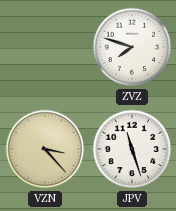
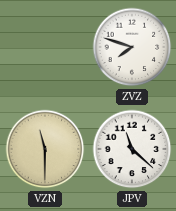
VZN: 3:23 -> 11:30 (45, 149)
JPV: 11:27 -> 11:22 (132, 149)
